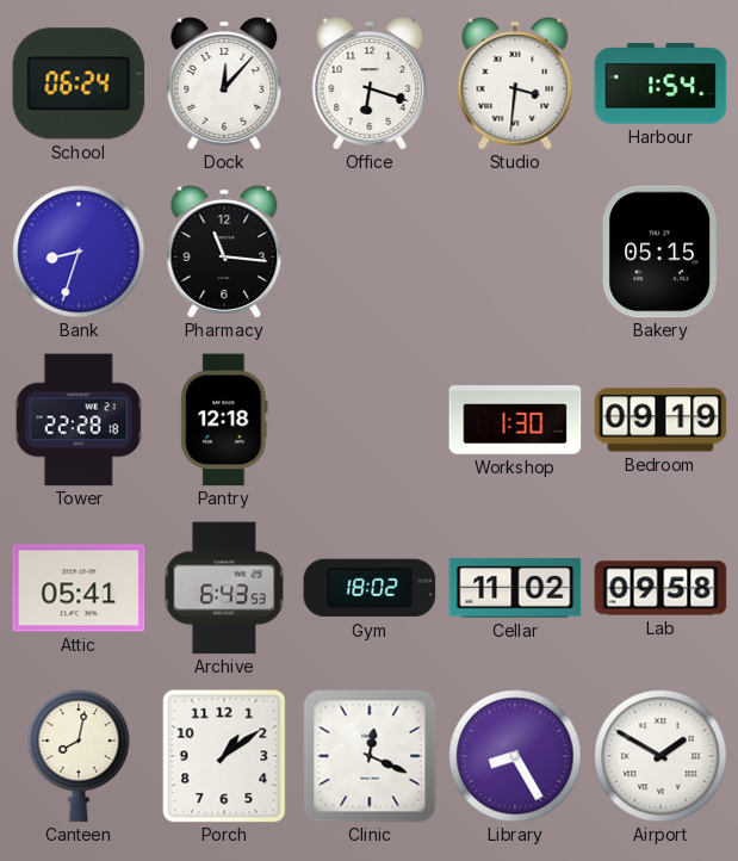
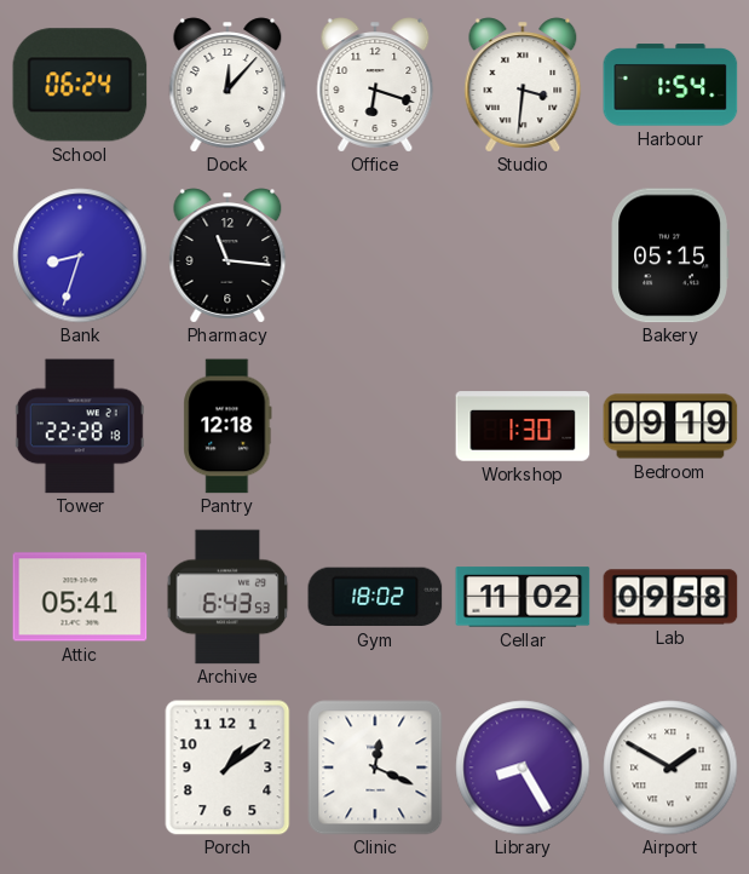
Canteen: 8:02 -> none (79, 756)
